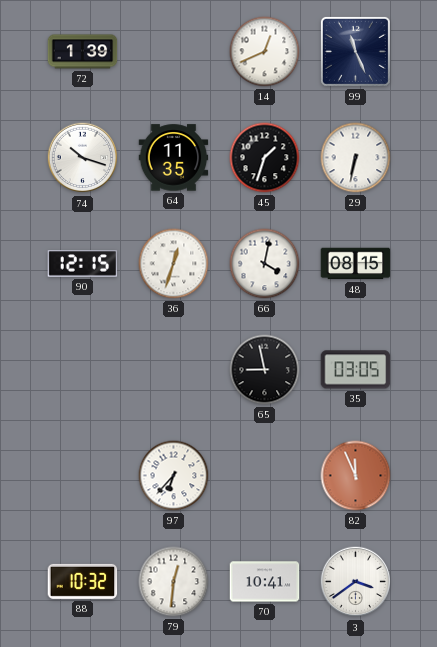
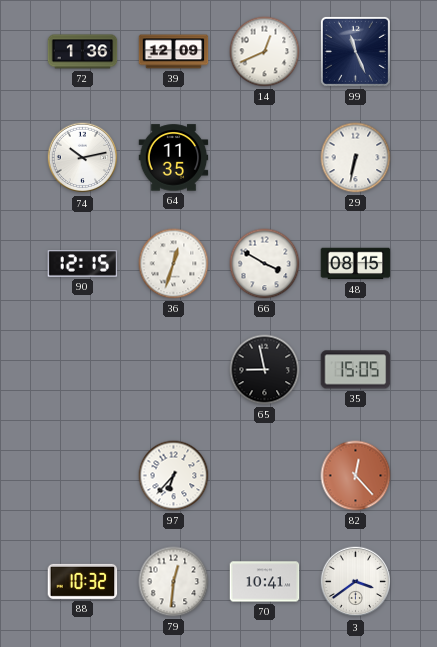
72: 1:39 -> 1:36 (83, 52)
39: none -> 12:09 (174, 52)
74: 10:18 -> 10:13 (83, 158)
45: 1:33 -> none (265, 158)
66: 4:02 -> 3:50 (265, 264)
35: 03:05 -> 15:05 (356, 370)
82: 11:56 -> 12:23 (356, 476)
